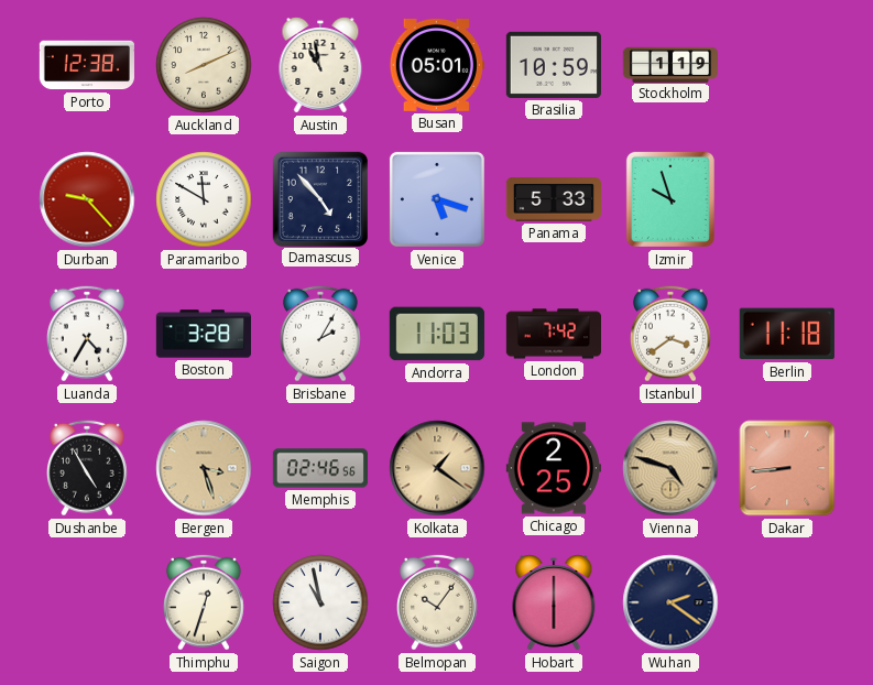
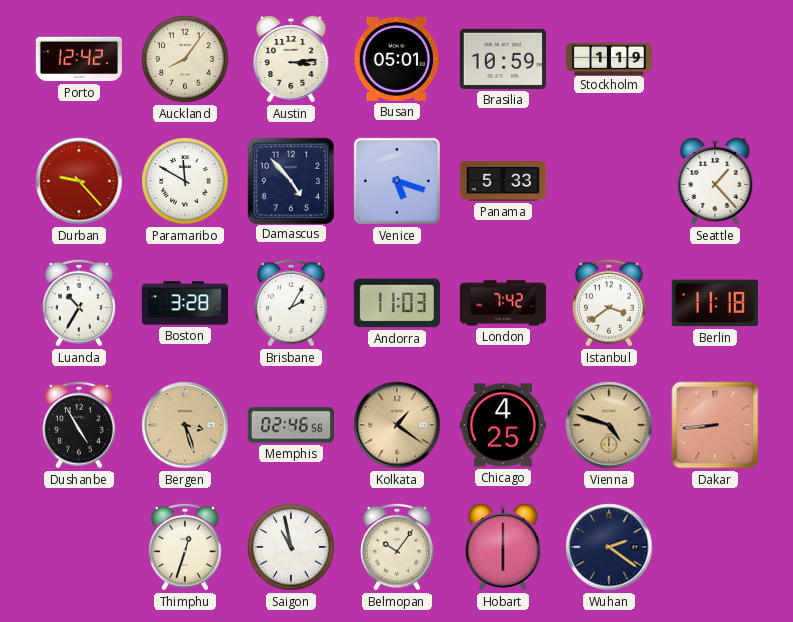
Porto: 12:38 -> 12:42 (79, 59)
Auckland: 8:11 -> 8:06 (185, 59)
Austin: 10:58 -> 3:14 (291, 59)
Izmir: 9:57 -> none (670, 199)
Seattle: none -> 1:23 (715, 181)
Luanda: 4:35 -> 10:35 (80, 303)
Chicago: 2:25 -> 4:25 (503, 425)
